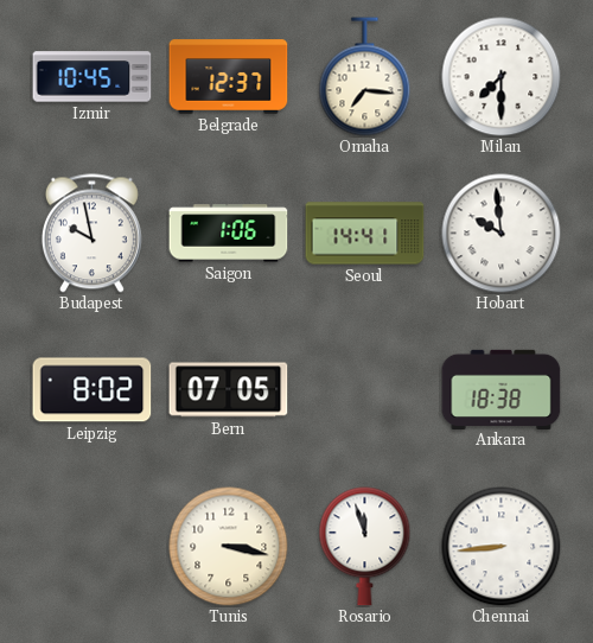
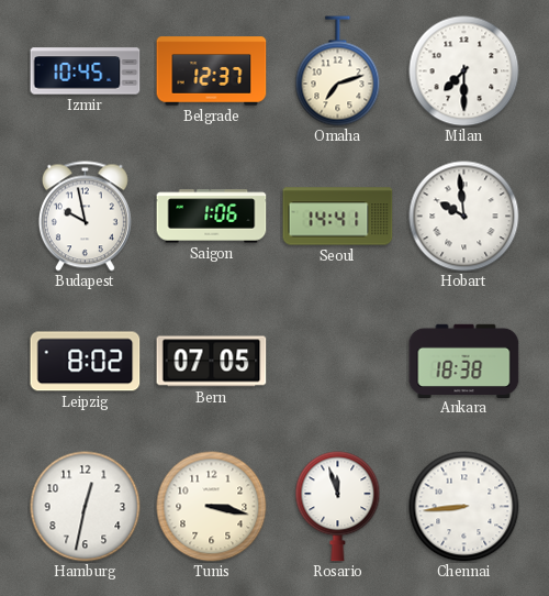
Omaha: 7:16 -> 7:12 (338, 71)
Hamburg: none -> 12:32 (86, 507)
